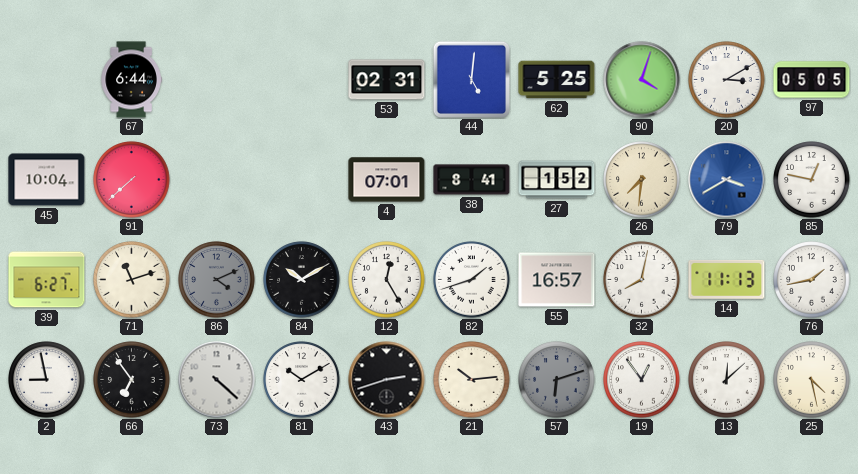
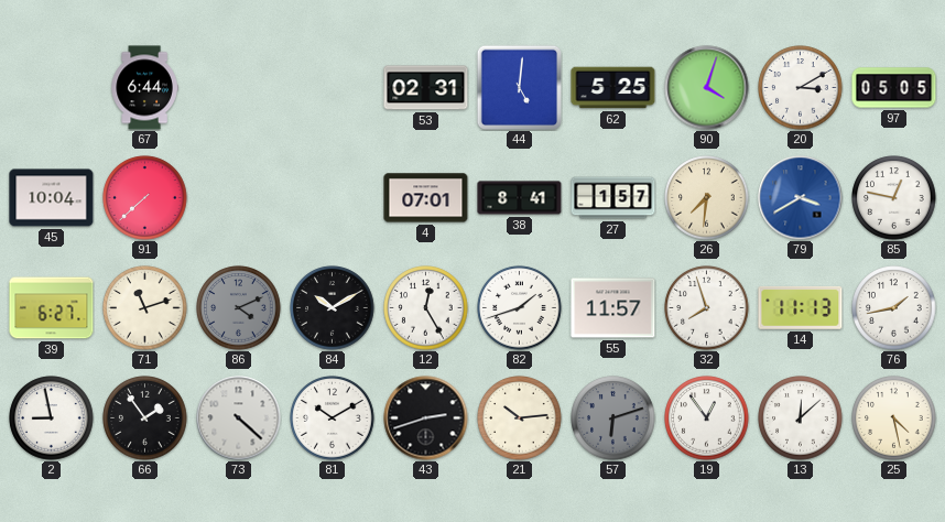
27: 1:52 -> 1:57 (613, 198)
55: 16:57 -> 11:57 (613, 308)
32: 8:02 -> 7:57 (707, 308)
66: 6:54 -> 1:54 (145, 418)
